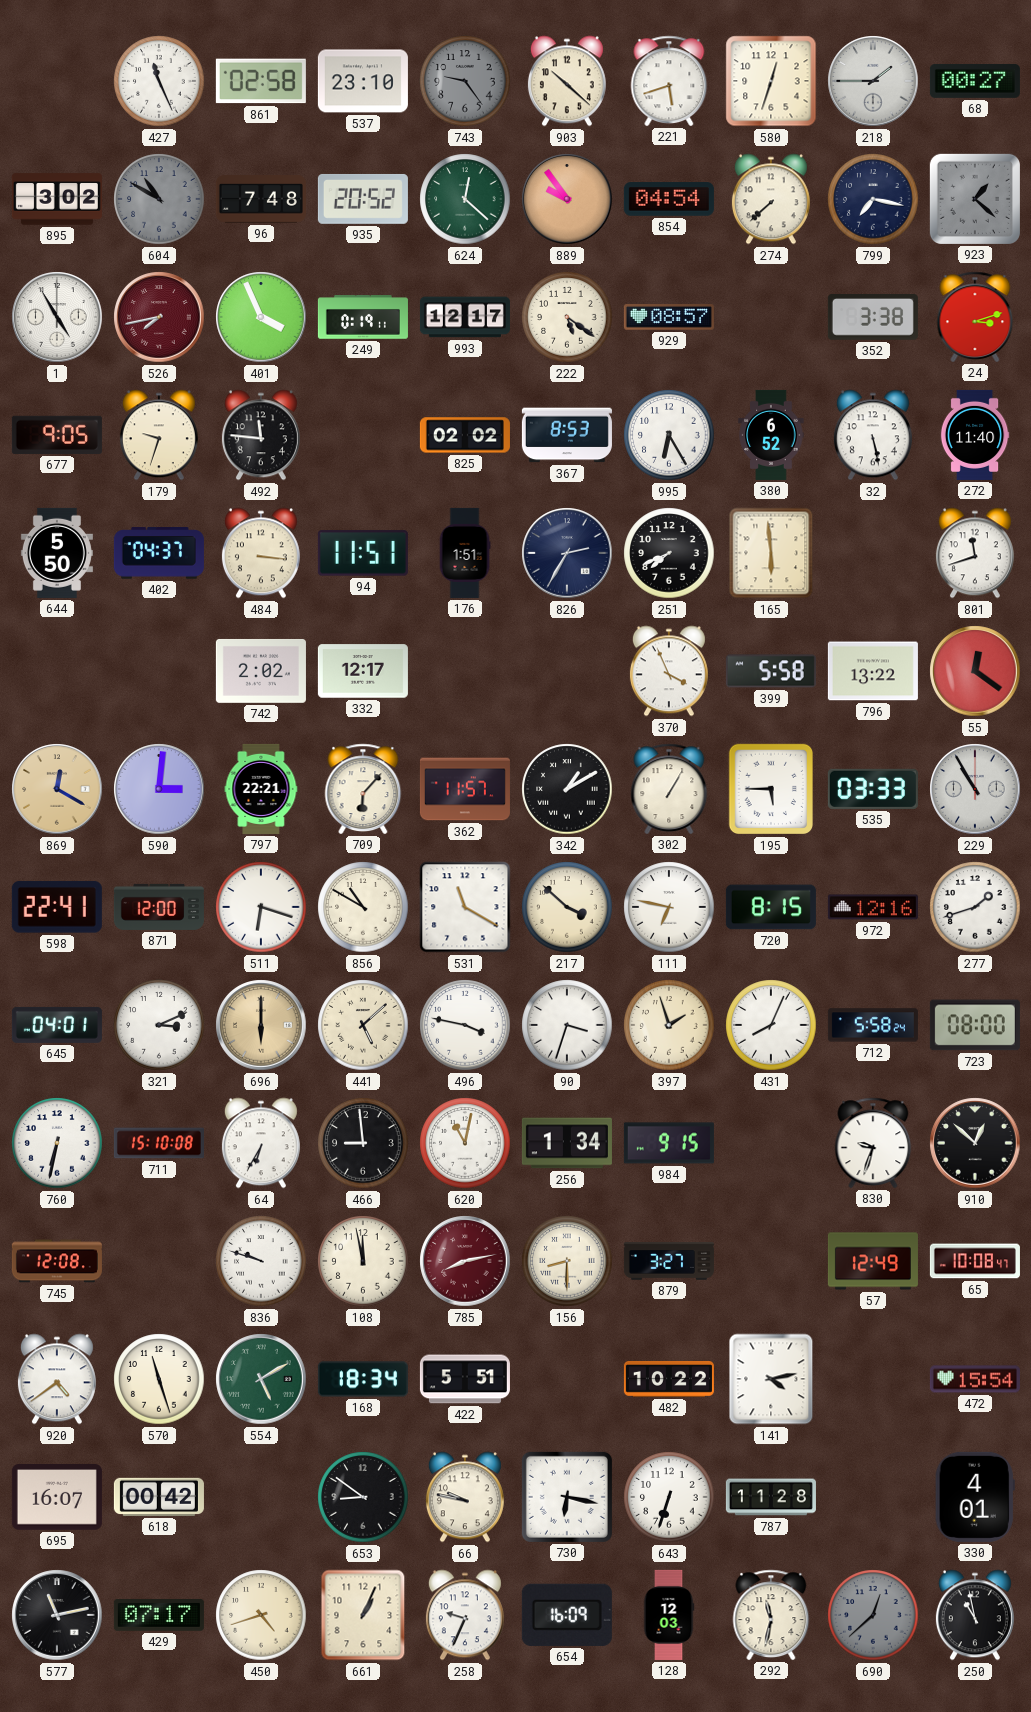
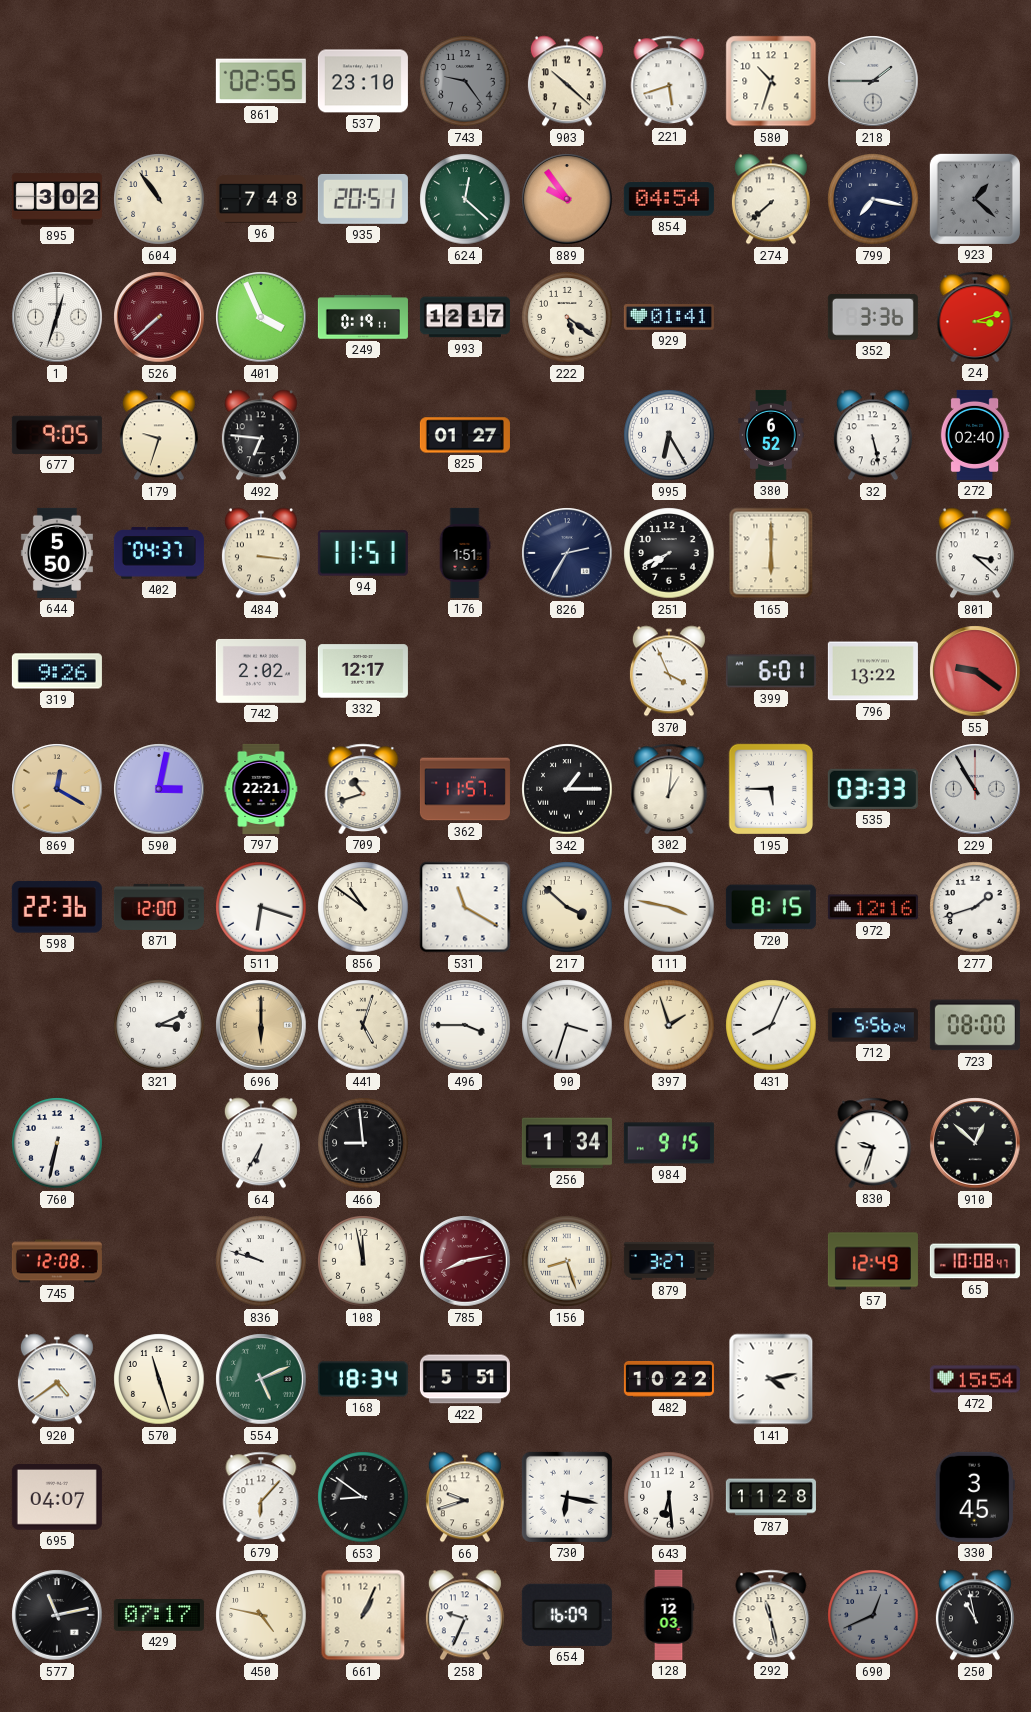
427: 11:26 -> none (159, 81)
861: 02:58 -> 02:55 (261, 81)
580: 12:33 -> 10:33 (771, 81)
68: 00:27 -> none (975, 81)
604: 10:50 -> 10:54 (159, 199)
604 dial: grey -> cream (159, 199)
935: 20:52 -> 20:51 (363, 199)
1: 4:55 -> 12:33 (57, 317)
526: 7:43 -> 7:38 (159, 317)
929: 08:57 -> 01:41 (669, 317)
352: 3:38 -> 3:36 (873, 318)
492: 11:46 -> 6:46 (261, 435)
825: 02:02 -> 01:27 (465, 435)
367: 8:53 -> none (567, 435)
272: 11:40 -> 02:40 (975, 435)
165: 5:59 -> 6:00 (771, 553)
801: 11:42 -> 3:22 (975, 553)
319: none -> 9:26 (57, 671)
399: 5:58 -> 6:01 (771, 671)
55: 12:21 -> 9:21 (975, 671)
590: 3:01 -> 3:02 (159, 789)
709: 6:07 -> 10:42 (363, 789)
342: 1:10 -> 1:15 (567, 789)
302: 1:05 -> 1:01 (669, 789)
598: 22:41 -> 22:36 (57, 907)
856: 10:50 -> 10:51 (363, 907)
111: 6:47 -> 3:47 (669, 907)
645: 04:01 -> none (57, 1025)
441: 5:08 -> 5:03 (363, 1025)
496: 3:47 -> 3:45 (465, 1025)
712: 5:58 -> 5:56 (873, 1025)
711: 15:10 -> none (159, 1143)
620: 11:02 -> none (465, 1143)
156: 8:30 -> 8:27 (567, 1261)
554: 5:10 -> 5:11 (261, 1379)
695: 16:07 -> 04:07 (57, 1498)
618: 00:42 -> none (159, 1497)
679: none -> 6:07 (261, 1497)
66: 9:47 -> 9:42 (465, 1497)
643: 6:33 -> 6:29 (669, 1497)
330: 4:01 -> 3:45 (975, 1497)
450: 4:42 -> 4:47 (261, 1615)
292: 11:32 -> 11:28 (771, 1615)
690: 12:38 -> 12:41 (873, 1615)
